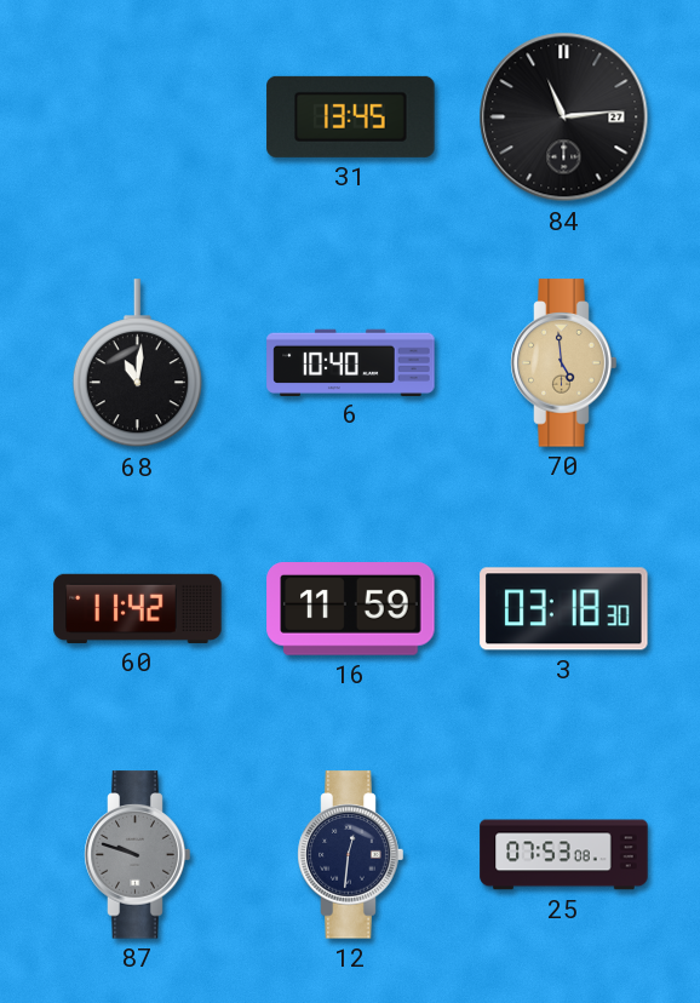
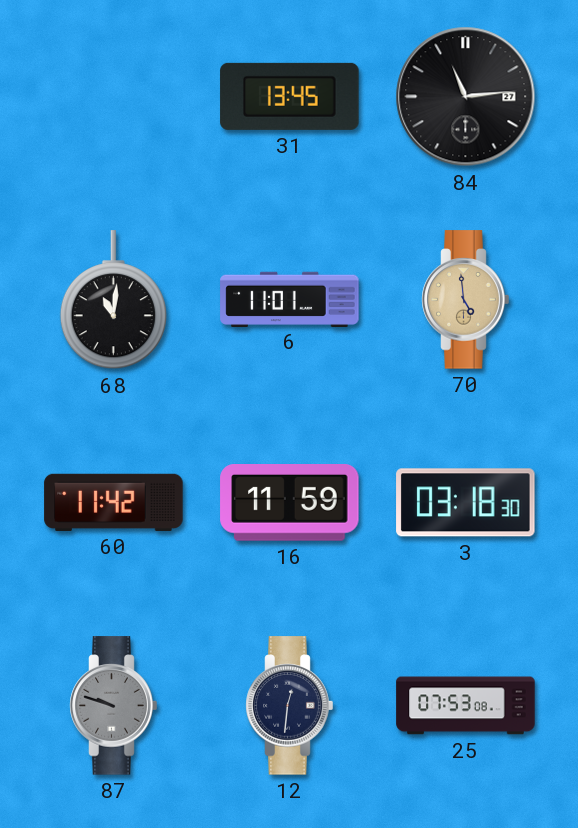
6: 10:40 -> 11:01 (290, 299)
